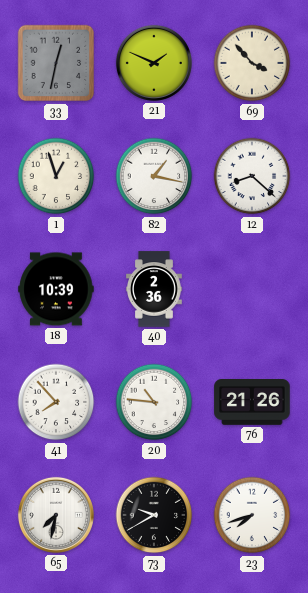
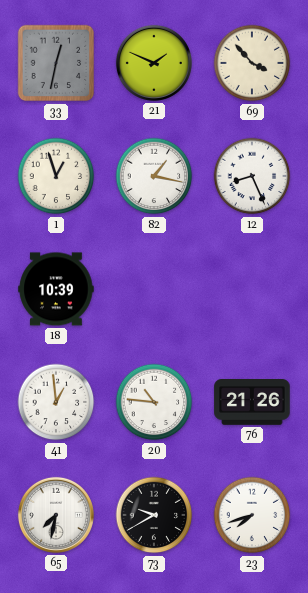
12: 8:22 -> 8:26 (252, 176)
40: 2:36 -> none (154, 289)
41: 7:53 -> 12:59 (56, 402)
